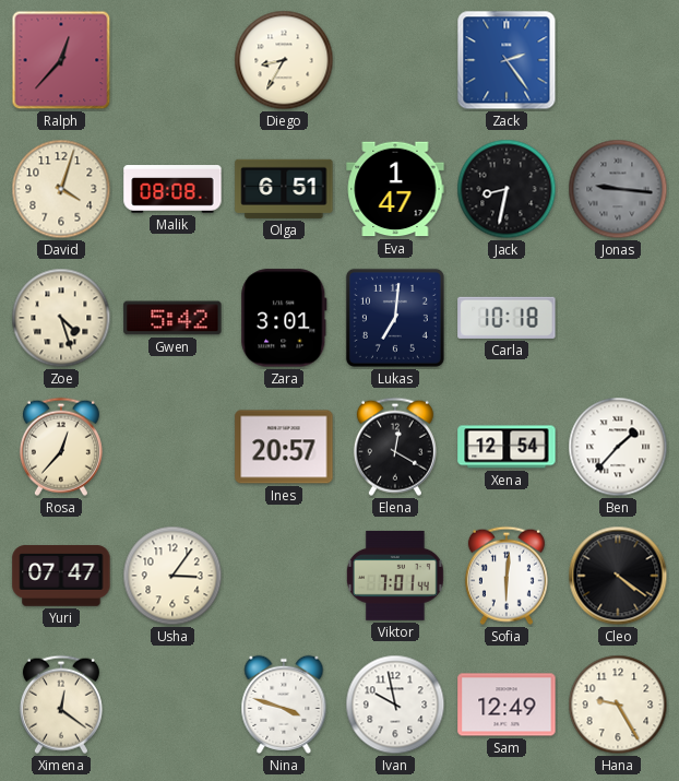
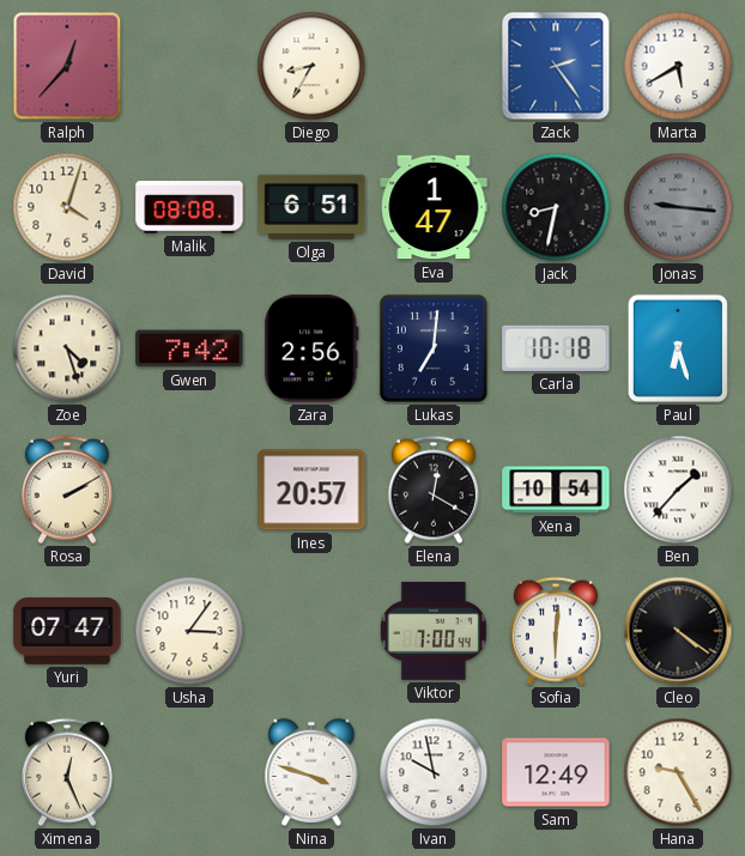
Marta: none -> 5:40 (678, 66)
Gwen: 5:42 -> 7:42 (189, 348)
Zara: 3:01 -> 2:56 (311, 348)
Paul: none -> 6:27 (678, 348)
Rosa: 12:37 -> 2:10 (67, 490)
Xena: 12:54 -> 10:54 (556, 490)
Viktor: 7:01 -> 7:00 (434, 631)
Ximena: 12:21 -> 12:26 (67, 772)
